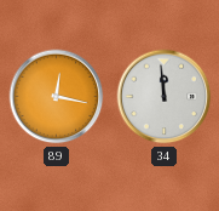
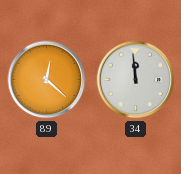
89: 12:17 -> 12:22 (47, 80)
